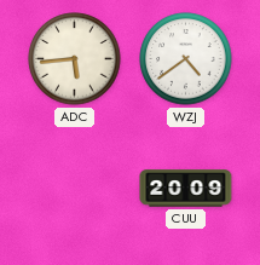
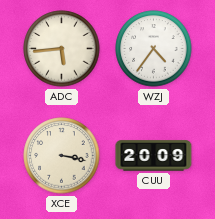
WZJ: 4:39 -> 4:36 (154, 49)
XCE: none -> 3:17 (62, 156)
